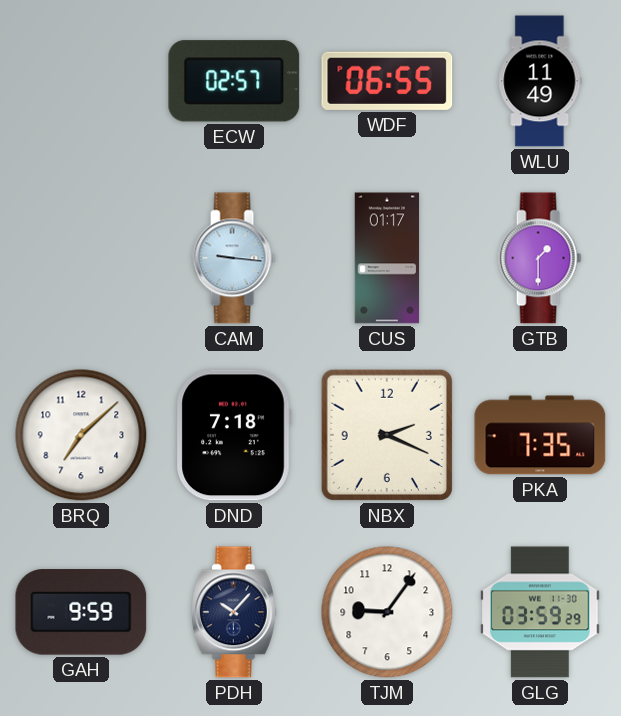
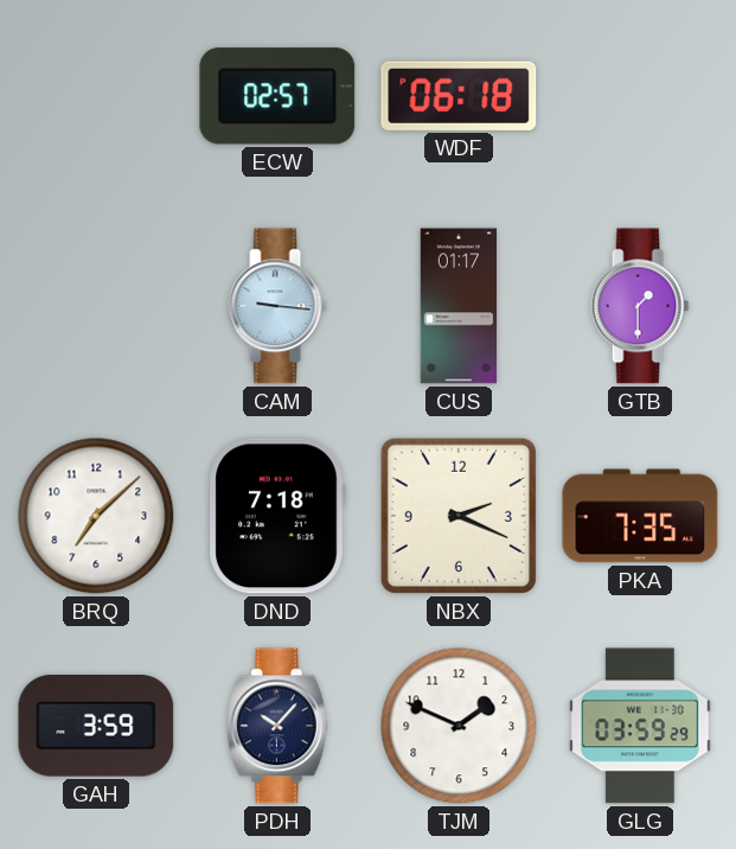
WDF: 06:55 -> 06:18 (459, 96)
WLU: 11:49 -> none (540, 81)
GAH: 9:59 -> 3:59 (96, 726)
TJM: 9:06 -> 1:49 (459, 726)
